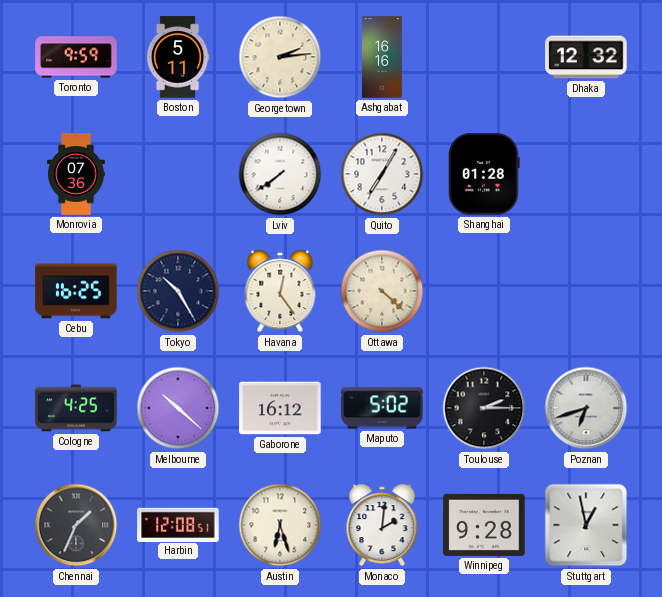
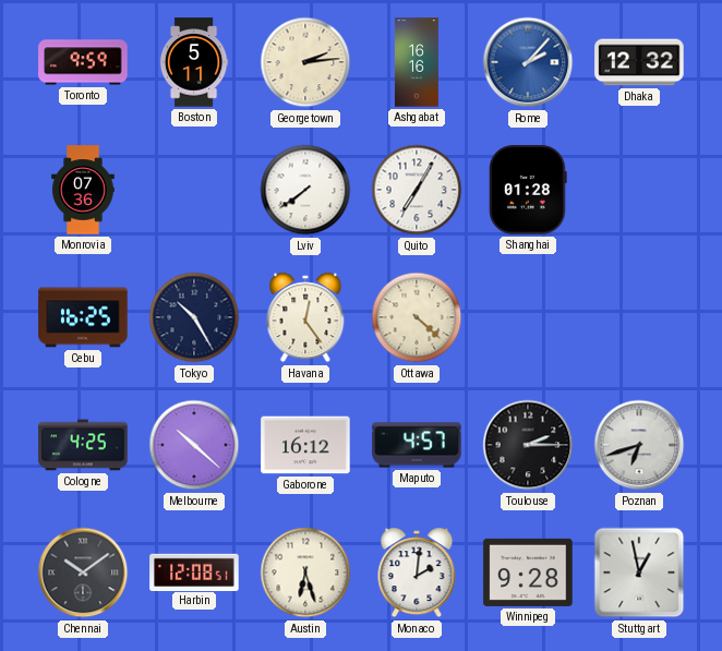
Rome: none -> 2:07 (528, 62)
Maputo: 5:02 -> 4:57 (417, 445)
Chennai: 1:34 -> 10:09 (83, 572)
